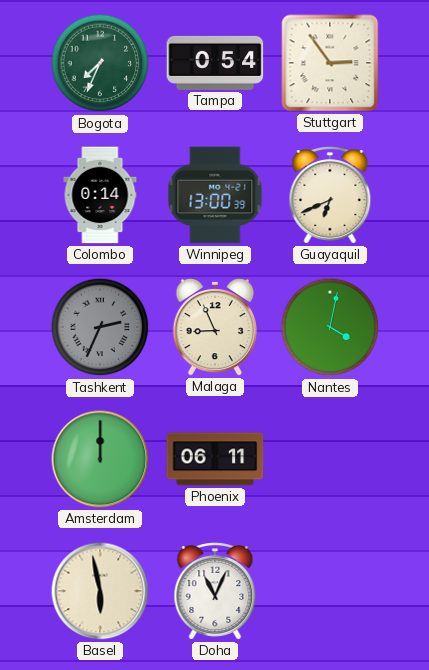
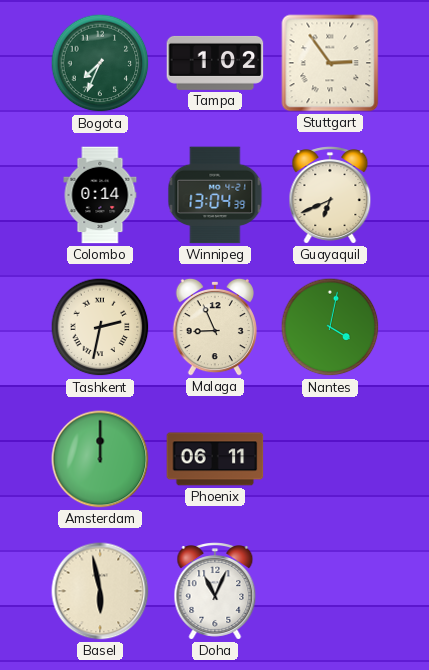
Tampa: 0:54 -> 1:02 (215, 63)
Winnipeg: 13:00 -> 13:04 (215, 195)
Tashkent: 2:34 -> 2:32 (100, 327)
Tashkent dial: grey -> cream (100, 327)
